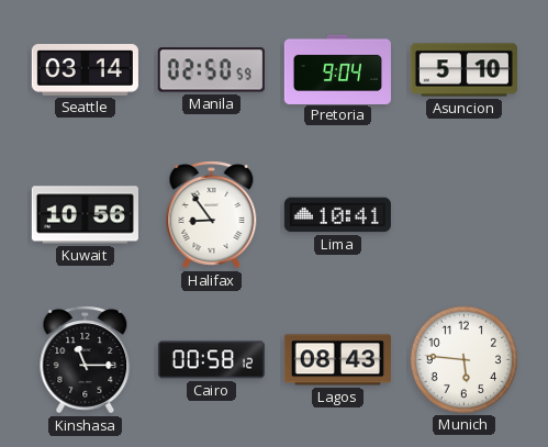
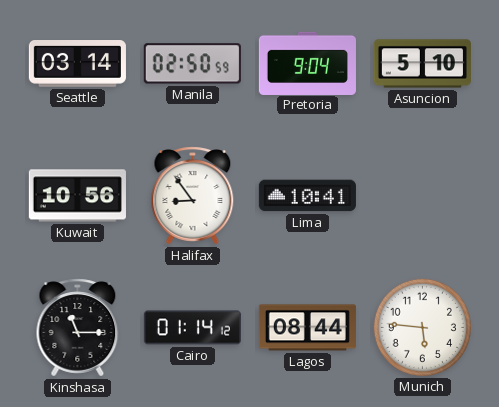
Cairo: 00:58 -> 01:14 (192, 328)
Lagos: 08:43 -> 08:44 (307, 328)
